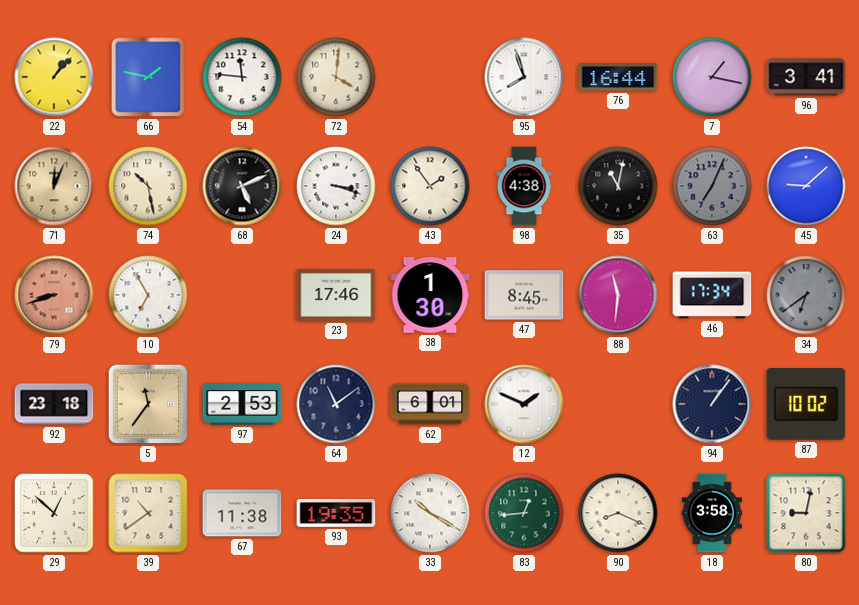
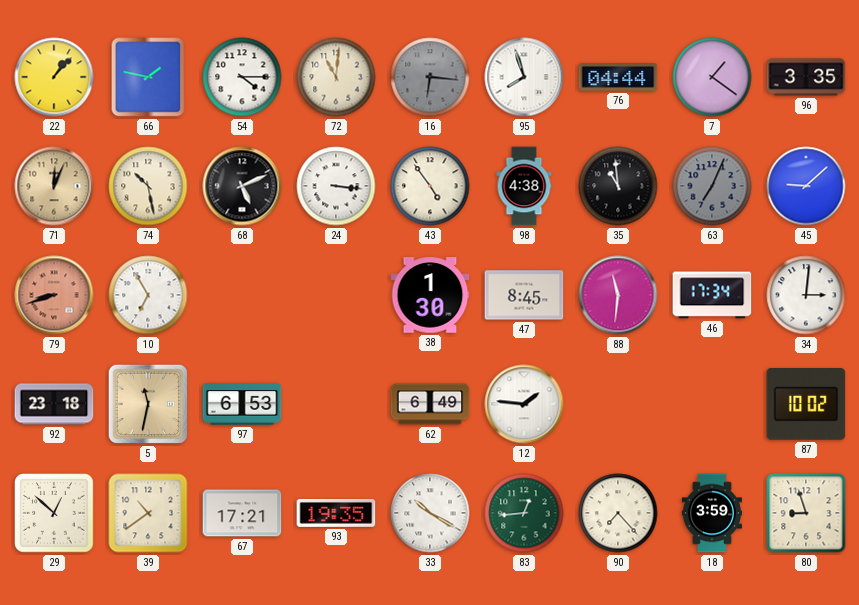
54: 11:46 -> 4:15 (242, 77)
72: 4:01 -> 11:01 (336, 77)
16: none -> 6:16 (430, 77)
76: 16:44 -> 04:44 (618, 77)
7: 1:17 -> 1:21 (712, 77)
96: 3:41 -> 3:35 (806, 77)
24: 3:18 -> 3:16 (336, 186)
43: 1:54 -> 4:54 (430, 186)
35: 11:02 -> 10:59 (618, 186)
23: 17:46 -> none (336, 296)
34: 6:39 -> 3:01 (806, 295)
34 dial: grey -> white (806, 295)
5: 11:36 -> 11:32 (148, 404)
97: 2:53 -> 6:53 (242, 404)
64: 11:09 -> none (336, 404)
62: 6:01 -> 6:49 (430, 404)
12: 1:49 -> 1:46 (524, 404)
94: 1:06 -> none (712, 404)
67: 11:38 -> 17:21 (242, 513)
90: 8:19 -> 7:23 (618, 513)
18: 3:58 -> 3:59 (712, 513)
80: 9:02 -> 8:57 (806, 513)
